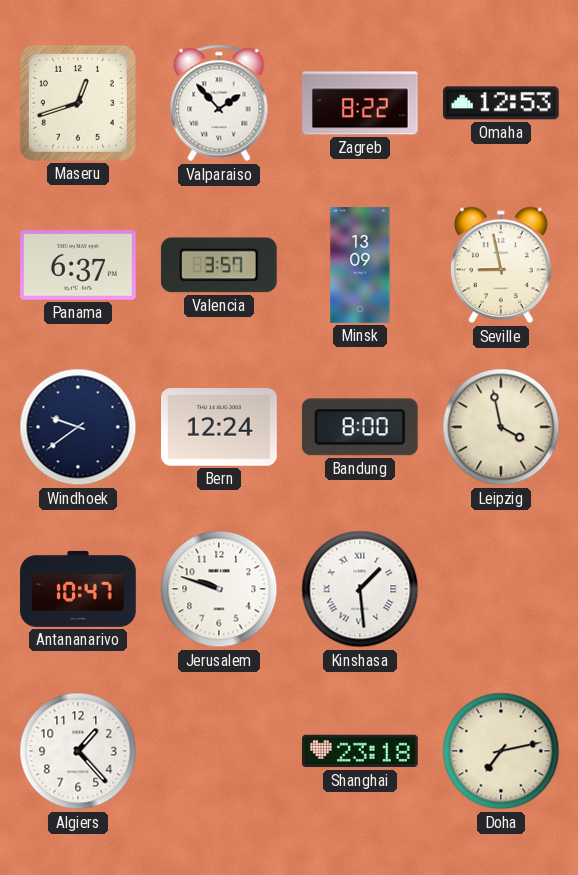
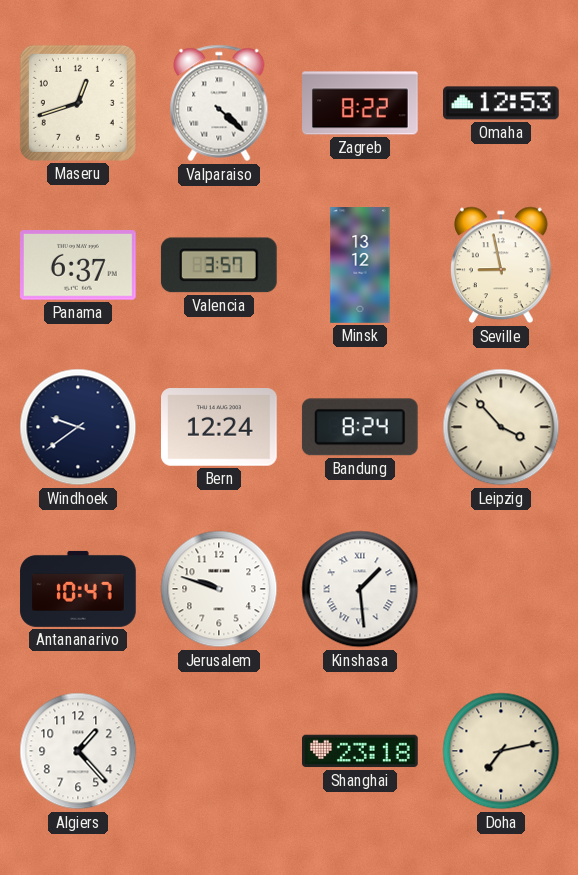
Valparaiso: 1:53 -> 4:22 (219, 103)
Minsk: 13:09 -> 13:12 (360, 265)
Bandung: 8:00 -> 8:24 (360, 427)
Leipzig: 3:58 -> 3:53 (501, 427)
